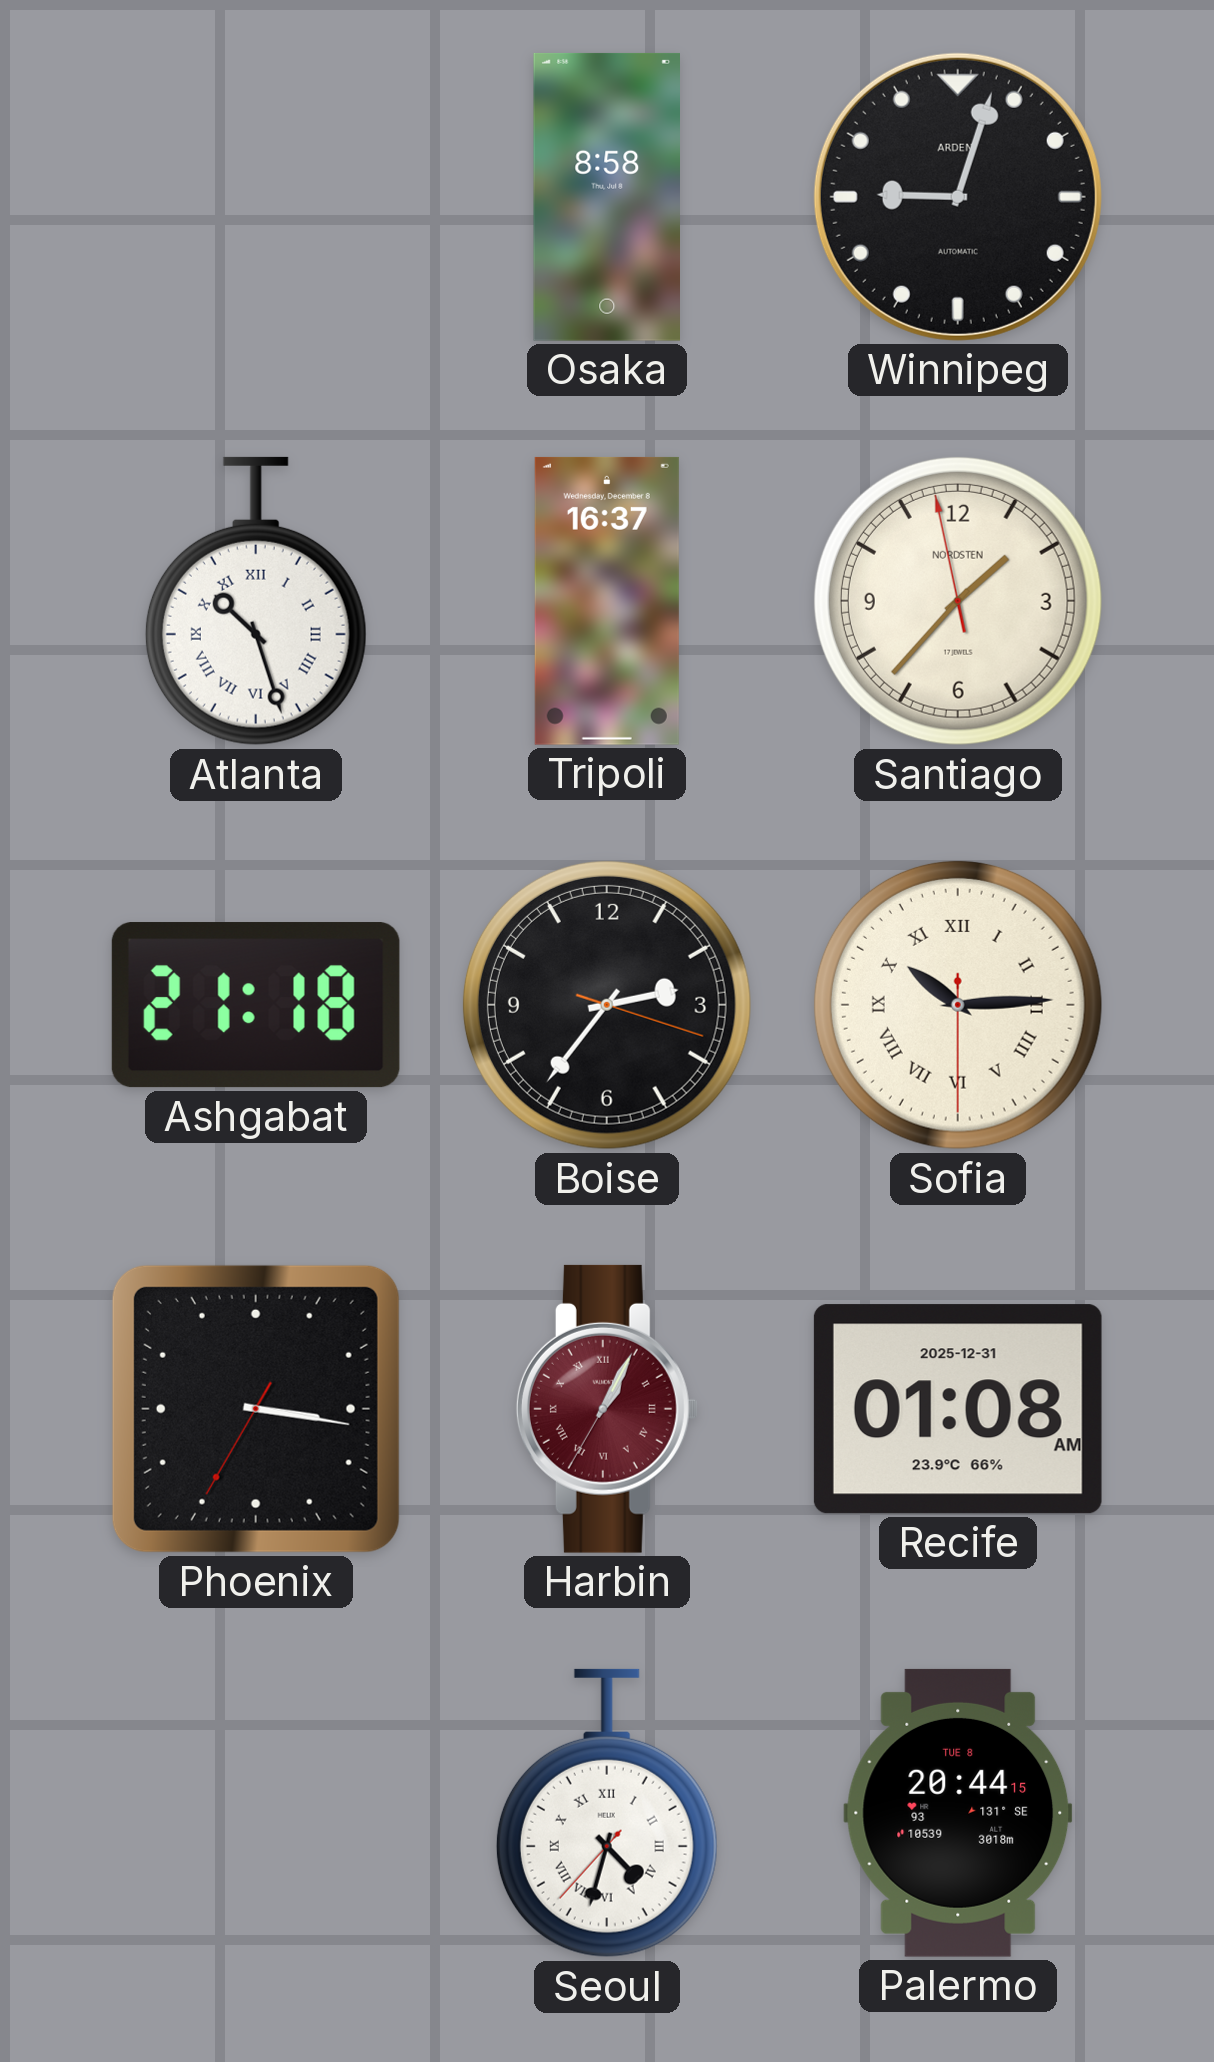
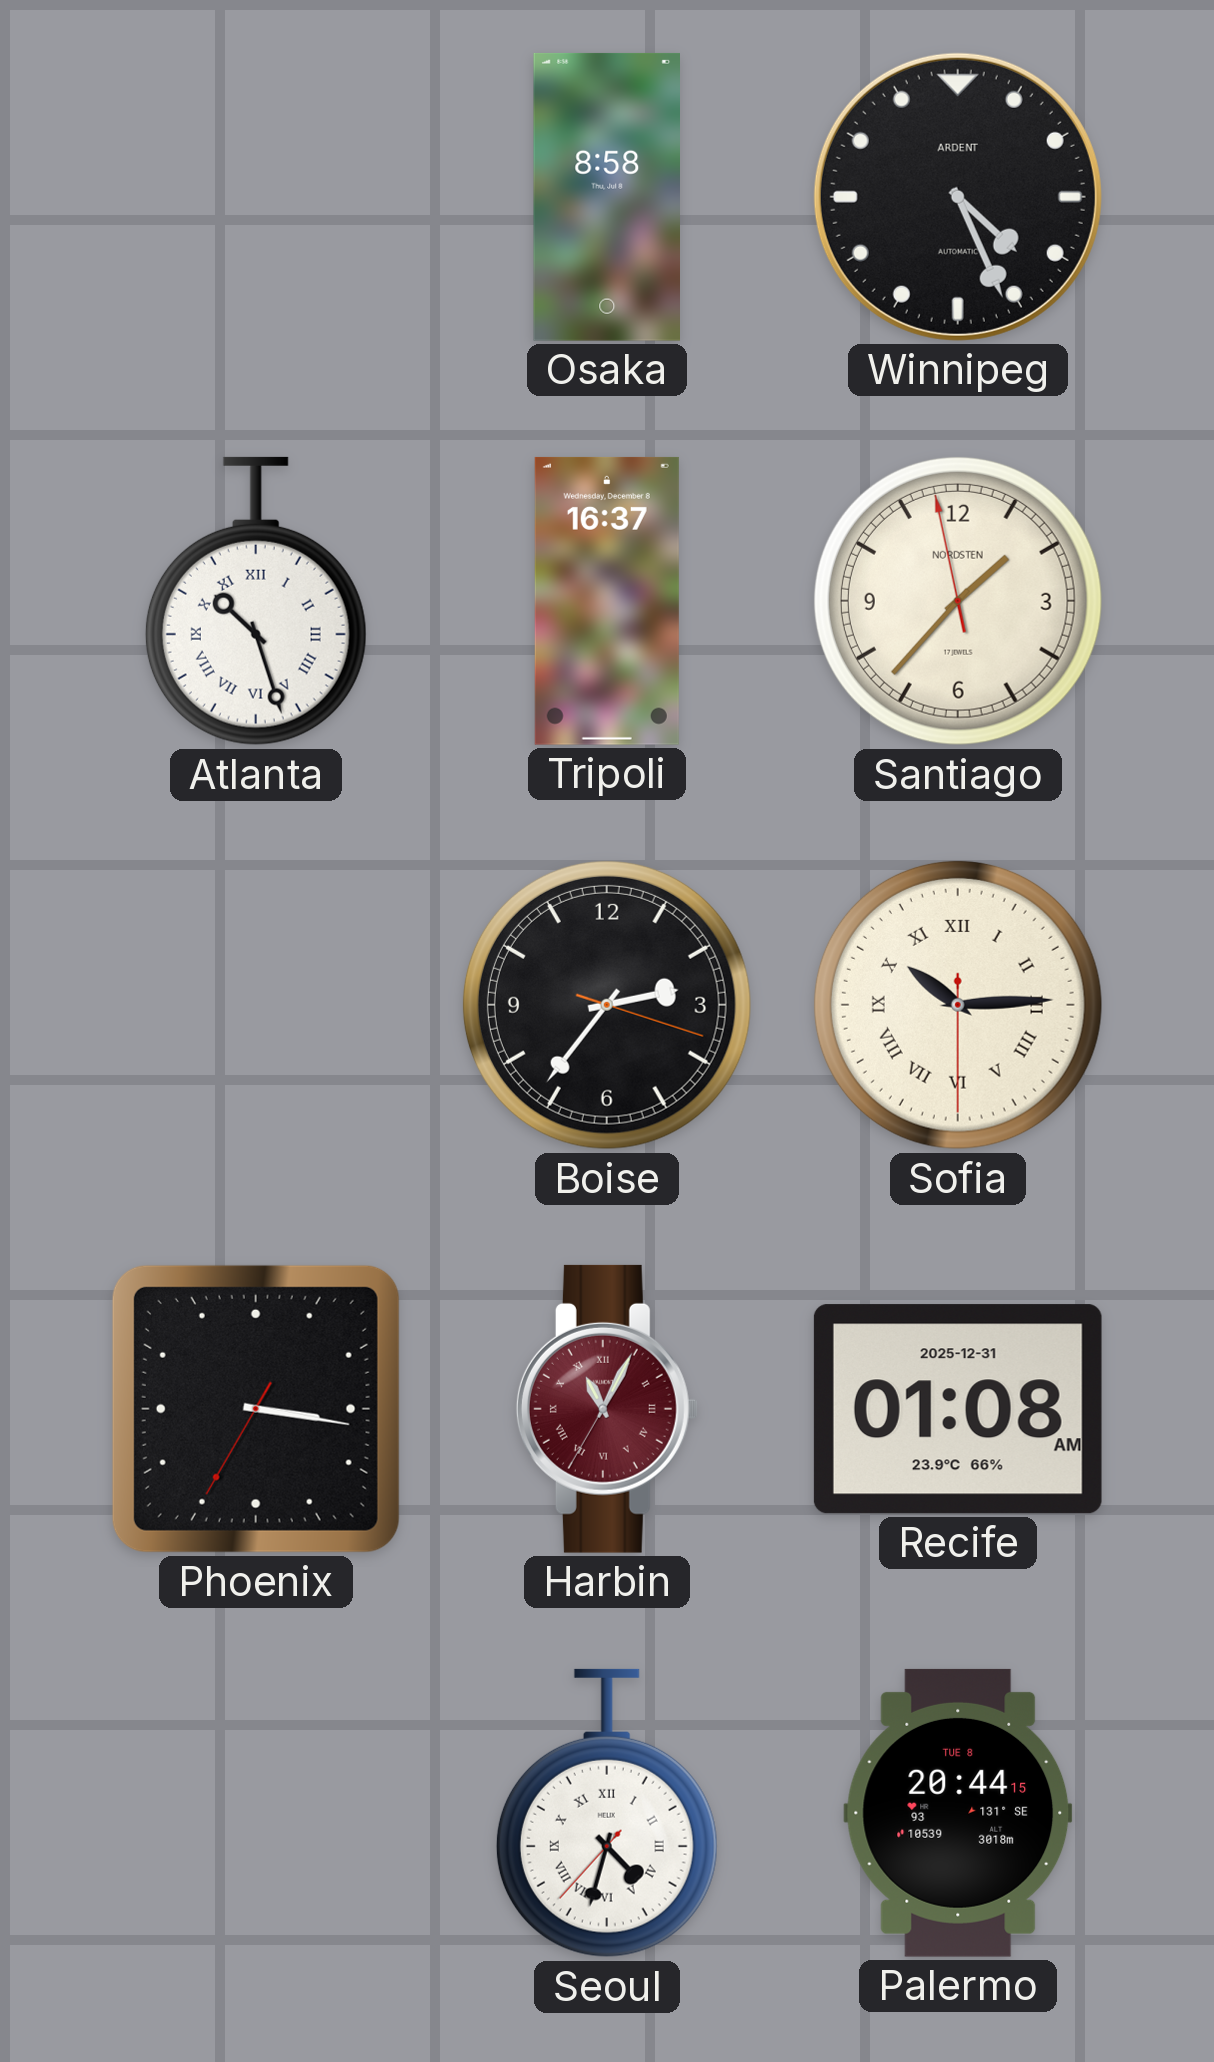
Winnipeg: 9:03 -> 4:26 (958, 197)
Ashgabat: 21:18 -> none (256, 1005)
Harbin: 1:04 -> 11:04 (607, 1409)
